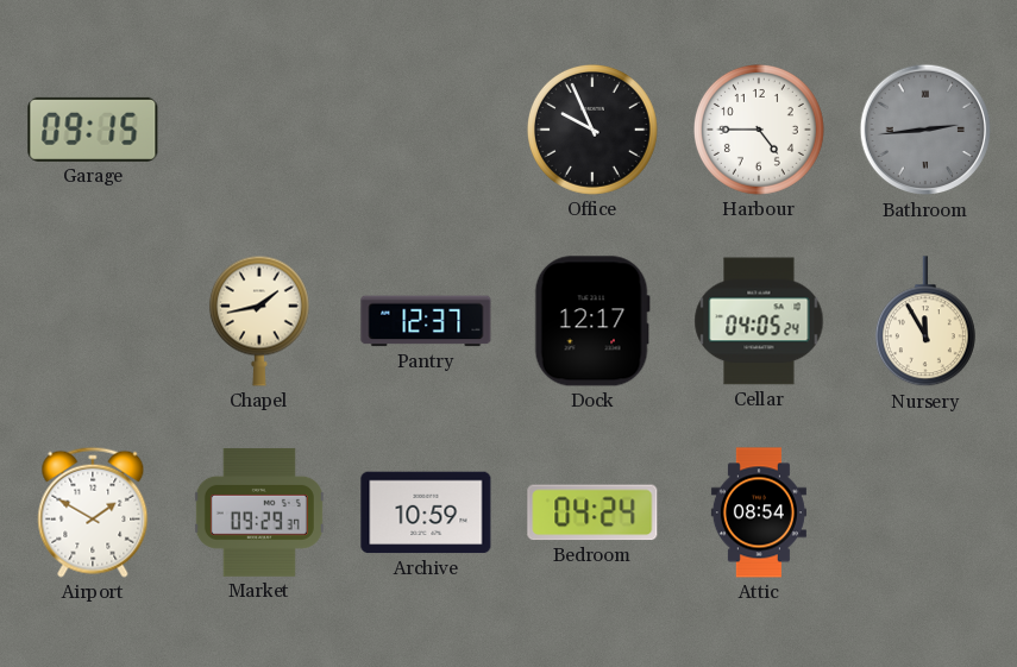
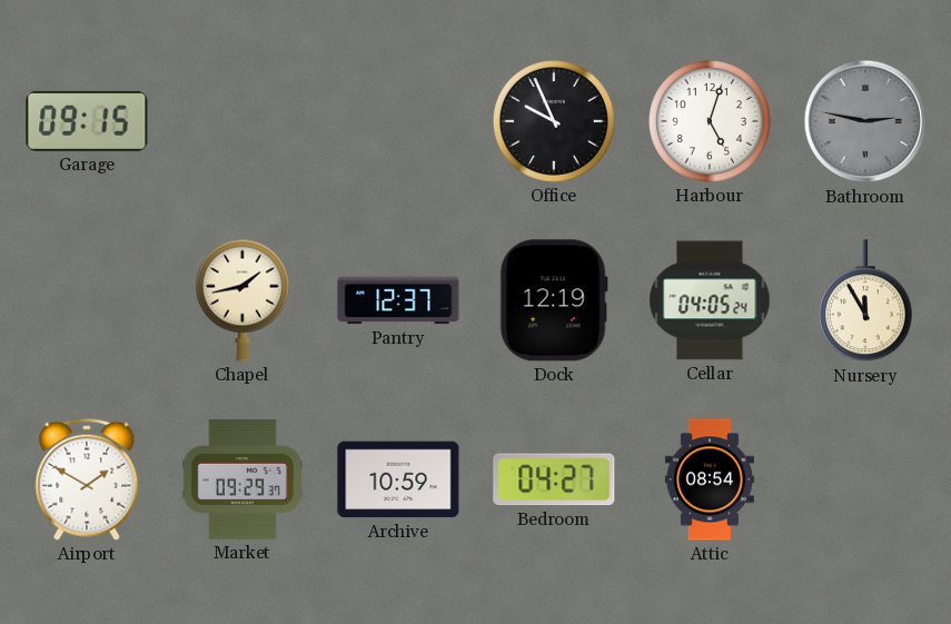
Harbour: 4:45 -> 5:03 (710, 121)
Bathroom: 2:44 -> 2:47 (865, 121)
Dock: 12:17 -> 12:19 (554, 300)
Bedroom: 04:24 -> 04:27 (554, 479)
